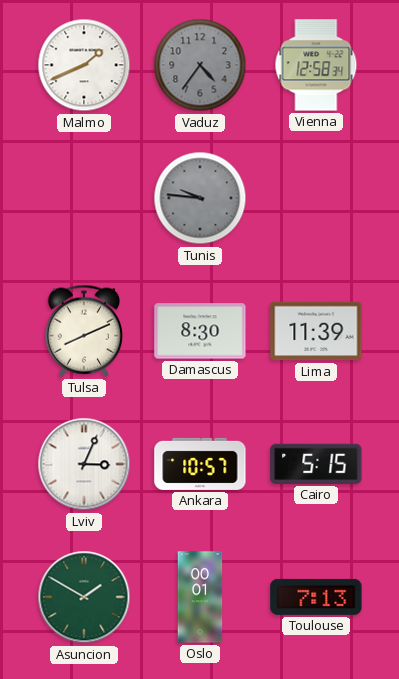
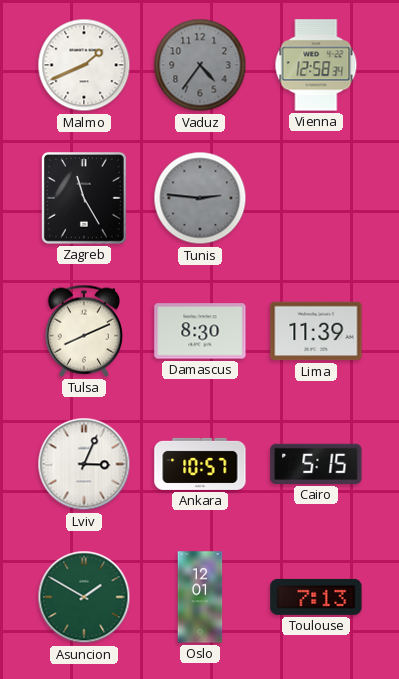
Zagreb: none -> 11:25 (84, 198)
Tunis: 9:46 -> 2:46 (200, 198)
Oslo: 00:01 -> 12:01 (200, 597)
